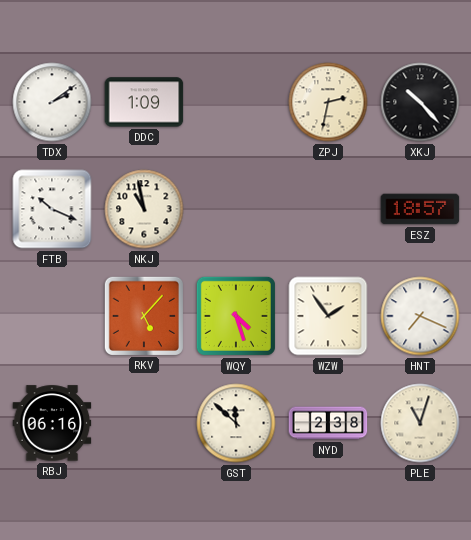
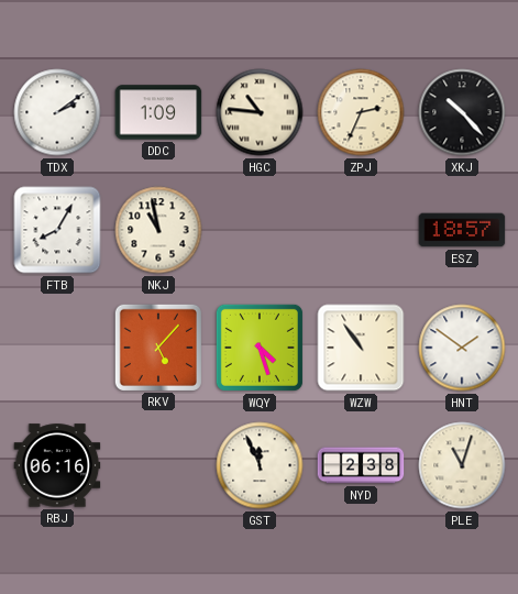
HGC: none -> 10:46 (260, 112)
ZPJ: 2:32 -> 2:34 (361, 112)
FTB: 10:19 -> 8:05 (57, 230)
WZW: 1:54 -> 10:54 (361, 348)
HNT: 7:19 -> 1:51 (462, 348)
GST: 11:52 -> 11:56 (260, 465)
